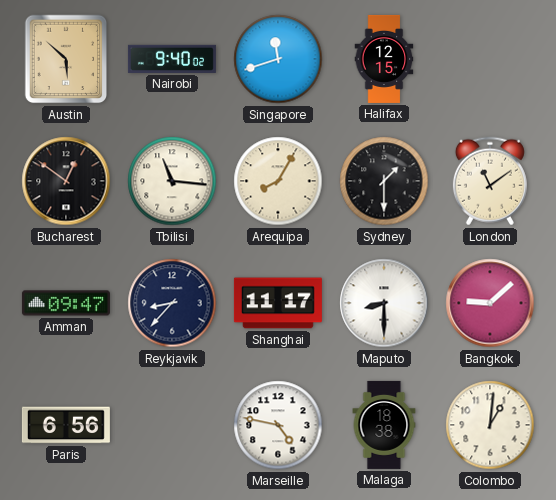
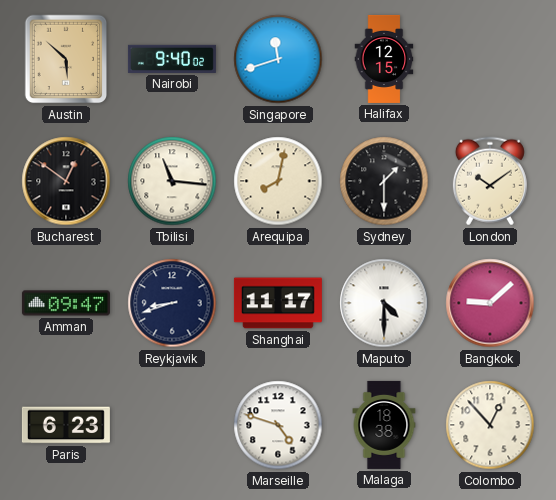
Arequipa: 8:05 -> 8:02 (278, 181)
London: 11:09 -> 10:09 (490, 181)
Reykjavik: 8:37 -> 8:42 (172, 303)
Maputo: 8:30 -> 4:30 (384, 303)
Paris: 6:56 -> 6:23 (66, 425)
Marseille: 4:47 -> 4:48 (278, 425)
Colombo: 1:01 -> 12:53 (490, 425)
